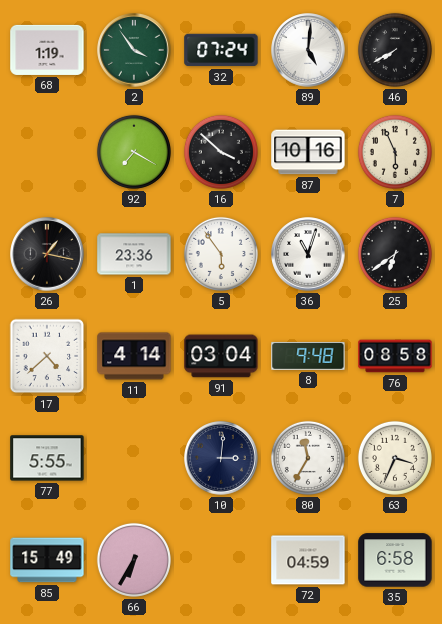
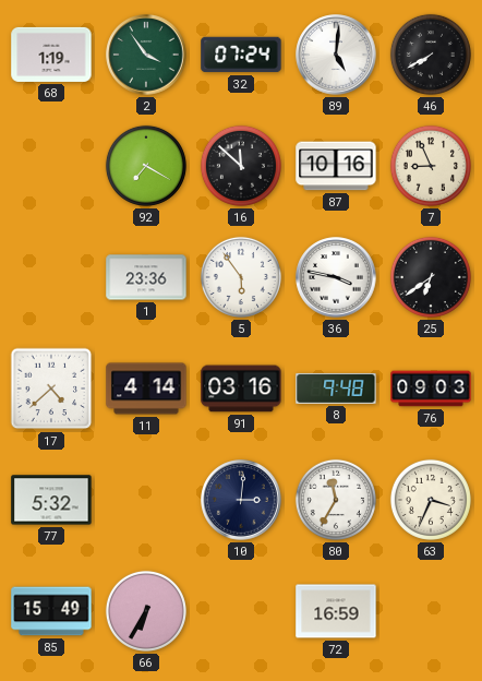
16: 3:52 -> 11:52 (241, 166)
7: 5:56 -> 8:56 (431, 166)
26: 1:17 -> none (47, 254)
36: 11:03 -> 3:47 (336, 277)
91: 03:04 -> 03:16 (241, 389)
76: 08:58 -> 09:03 (431, 389)
77: 5:55 -> 5:32 (51, 500)
72: 04:59 -> 16:59 (336, 611)
35: 6:58 -> none (395, 560)
